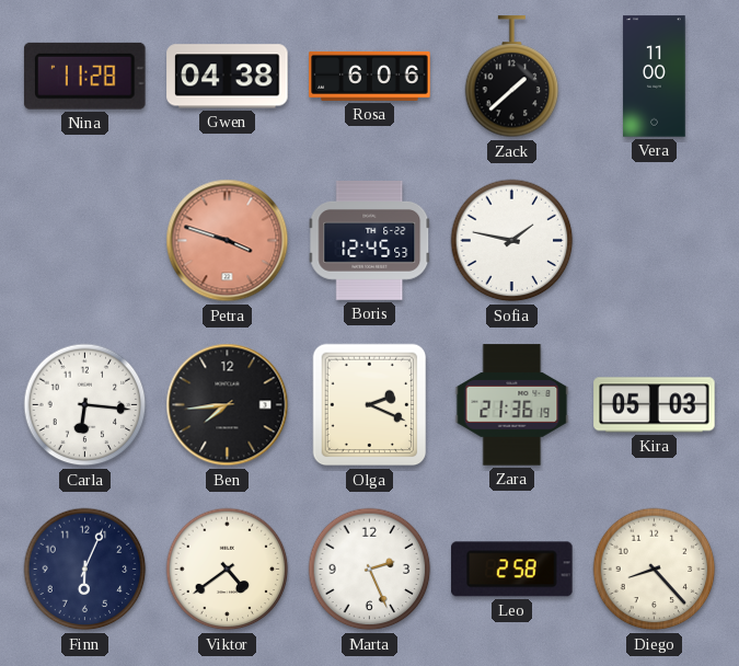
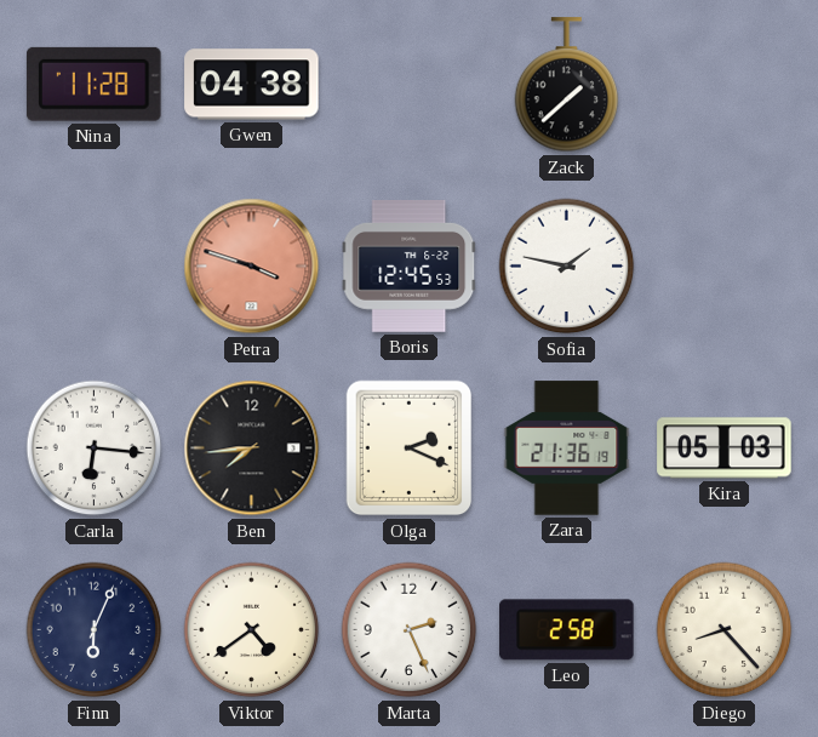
Rosa: 6:06 -> none (370, 76)
Vera: 11:00 -> none (655, 77)
